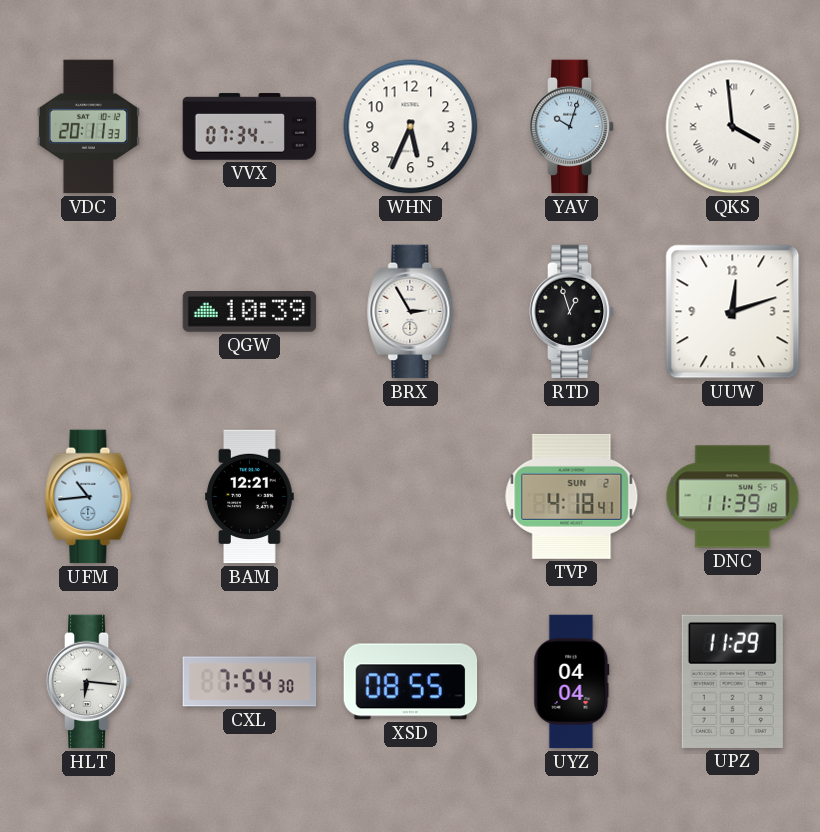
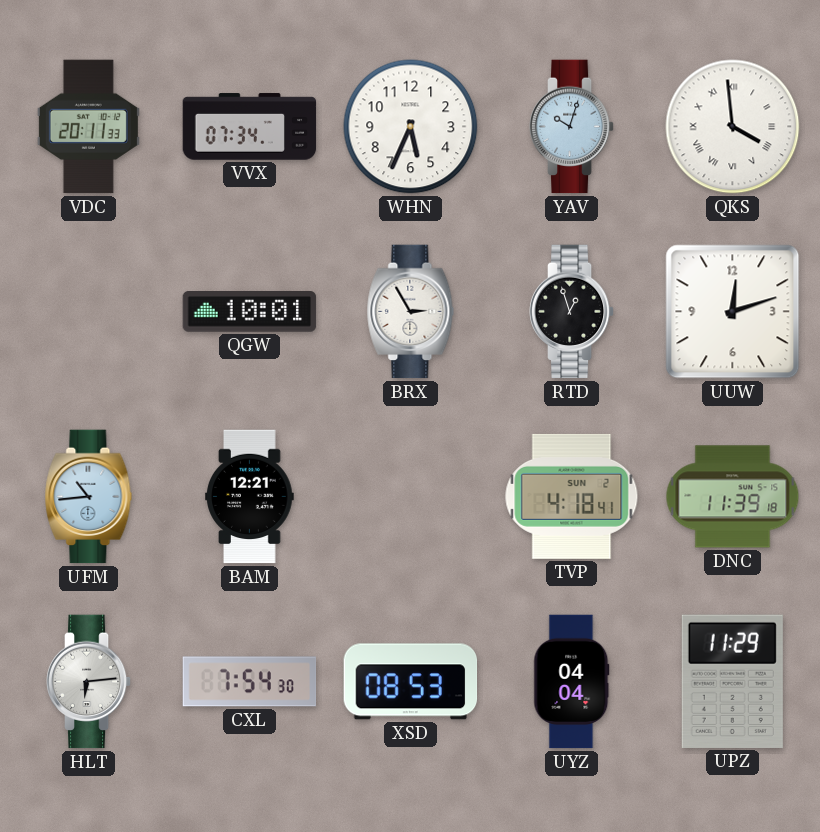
QGW: 10:39 -> 10:01 (250, 312)
HLT: 6:16 -> 6:14 (89, 682)
XSD: 08:55 -> 08:53 (411, 682)
